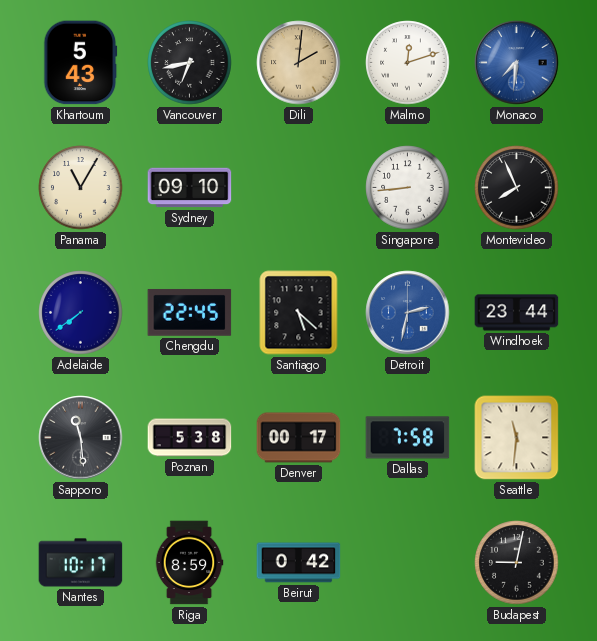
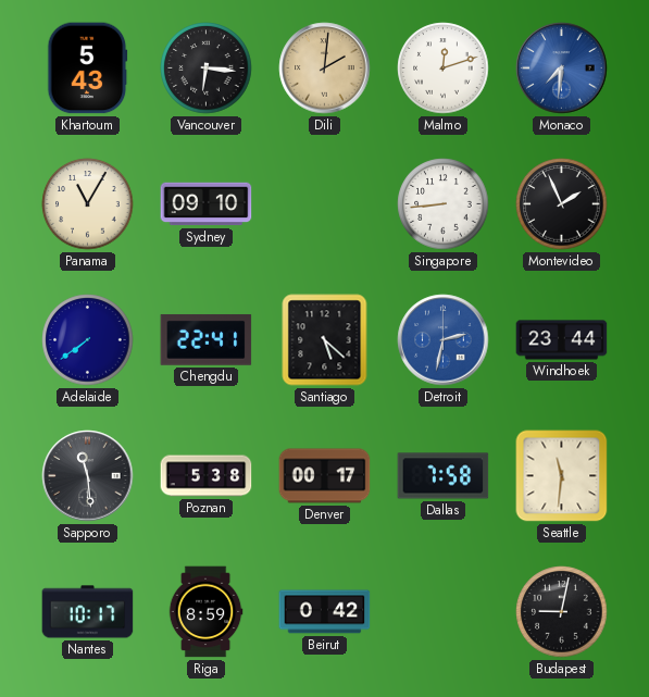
Vancouver: 6:43 -> 6:16 (207, 69)
Montevideo: 7:56 -> 1:56 (562, 204)
Chengdu: 22:45 -> 22:41 (207, 339)
